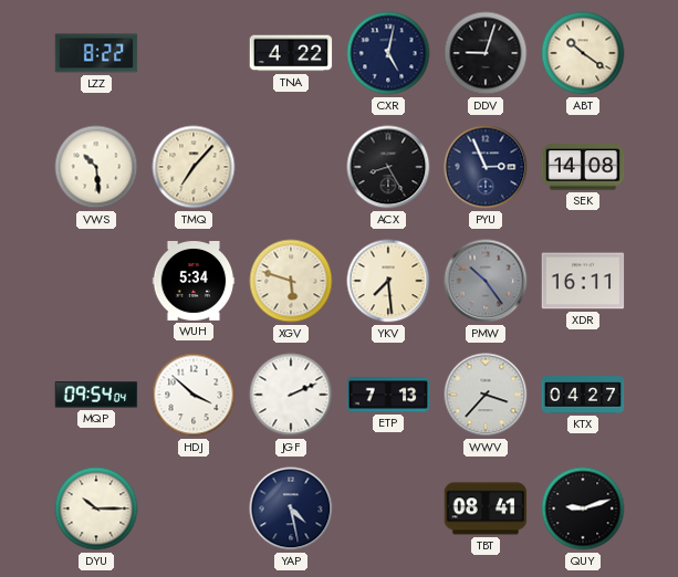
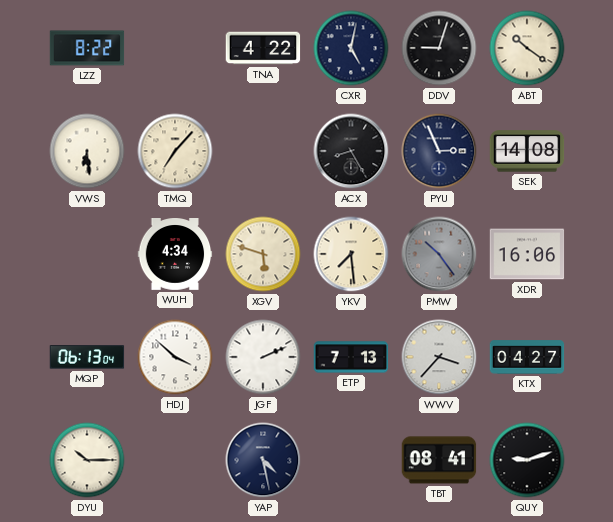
VWS: 10:29 -> 6:29 (87, 151)
WUH: 5:34 -> 4:34 (175, 255)
XDR: 16:11 -> 16:06 (527, 254)
MQP: 09:54 -> 06:13 (87, 357)
